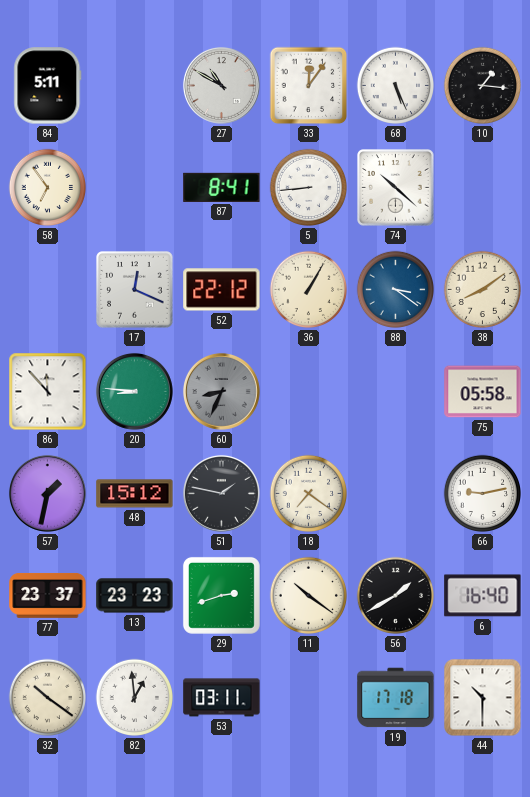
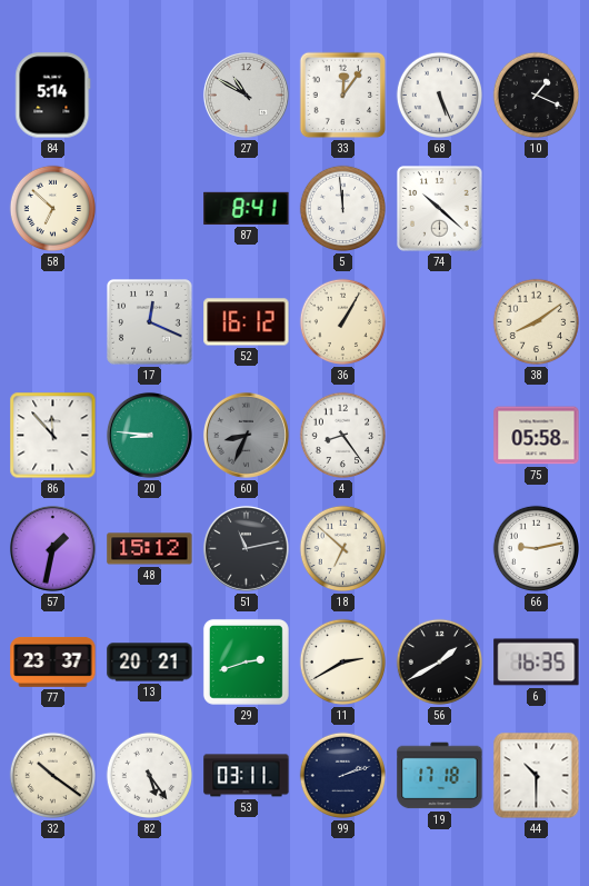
84: 5:11 -> 5:14 (53, 96)
10: 1:16 -> 1:19 (537, 96)
58: 6:54 -> 6:52 (53, 209)
5: 8:44 -> 11:59 (343, 209)
52: 22:12 -> 16:12 (247, 322)
88: 3:21 -> none (396, 290)
4: none -> 8:24 (343, 436)
51: 1:47 -> 11:13 (246, 548)
18: 7:21 -> 6:52 (343, 549)
13: 23:23 -> 20:21 (150, 663)
11: 10:21 -> 2:40 (343, 663)
6: 16:40 -> 16:35 (537, 663)
82: 12:59 -> 5:24 (150, 776)
99: none -> 2:12 (343, 776)
